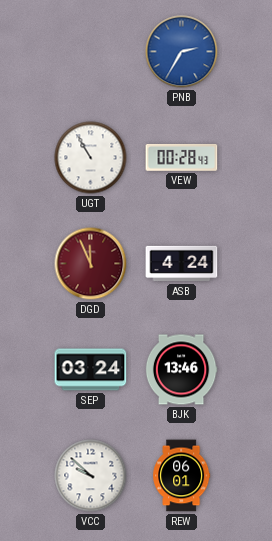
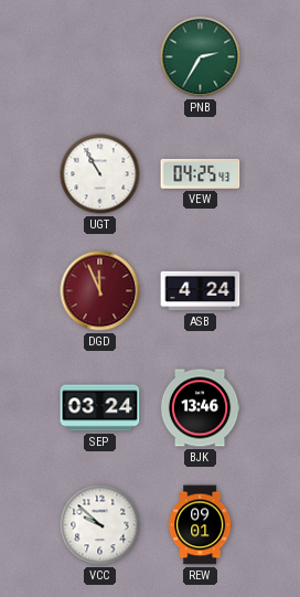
PNB dial: blue -> green (201, 57)
VEW: 00:28 -> 04:25 (201, 173)
REW: 06:01 -> 09:01 (201, 525)
